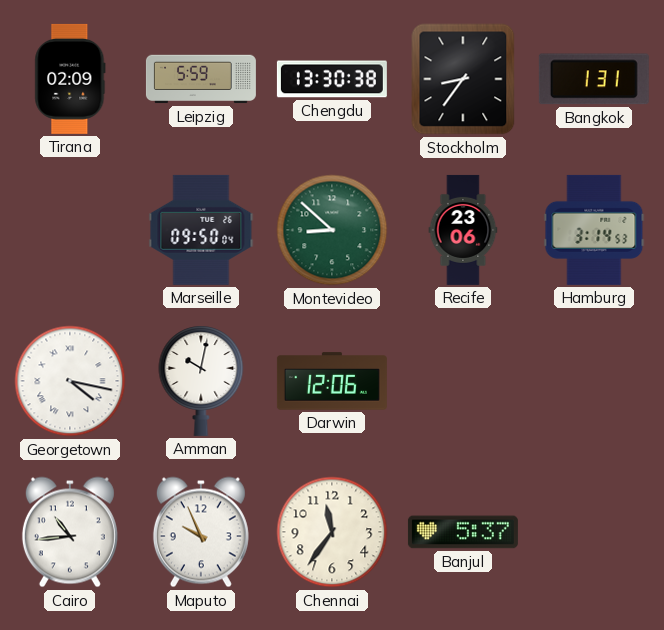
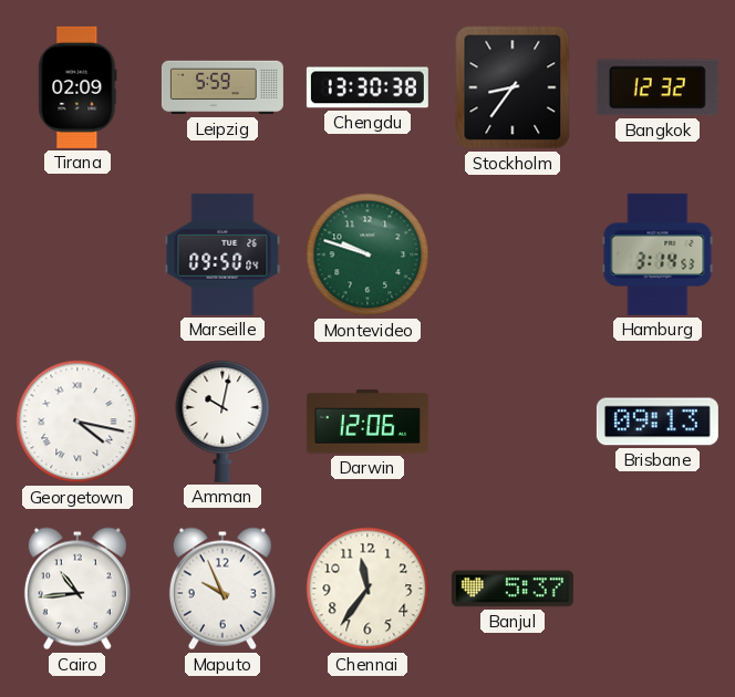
Bangkok: 1:31 -> 12:32 (658, 87)
Montevideo: 8:52 -> 9:48 (367, 254)
Recife: 23:06 -> none (463, 230)
Brisbane: none -> 09:13 (658, 422)
